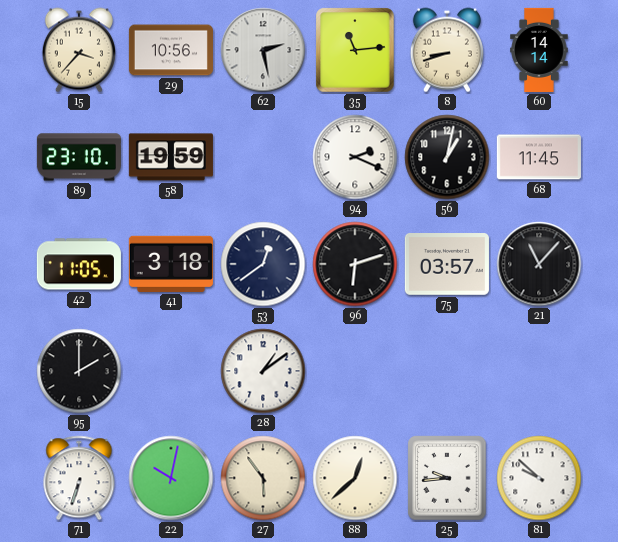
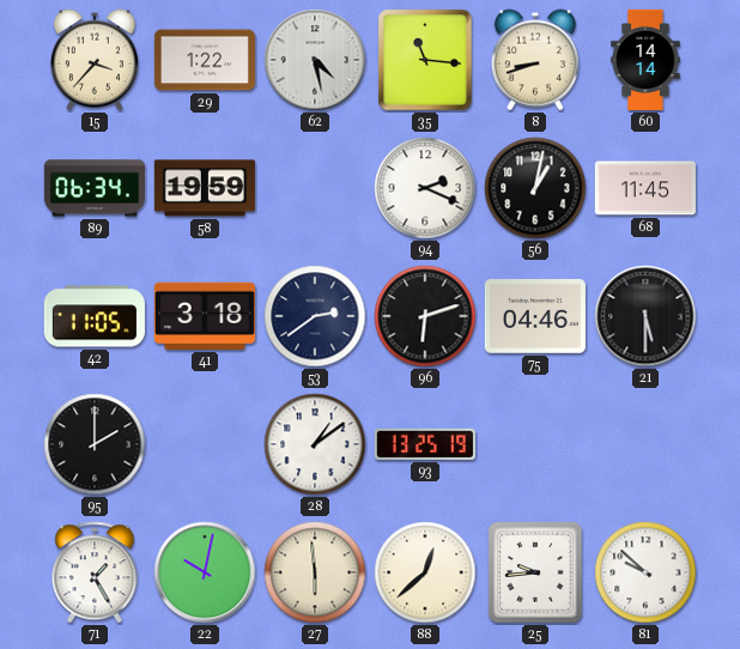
29: 10:56 -> 1:22 (205, 60)
62: 2:28 -> 4:28 (315, 60)
35: 11:14 -> 11:16 (425, 60)
89: 23:10 -> 06:34 (95, 188)
53: 12:39 -> 2:39 (315, 316)
75: 03:57 -> 04:46 (535, 317)
21: 11:07 -> 5:30 (645, 316)
93: none -> 13:25 (425, 444)
71: 6:33 -> 1:25 (95, 572)
27: 5:54 -> 5:59 (315, 572)
